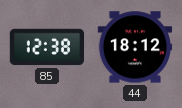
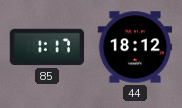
85: 12:38 -> 1:17 (47, 47)
